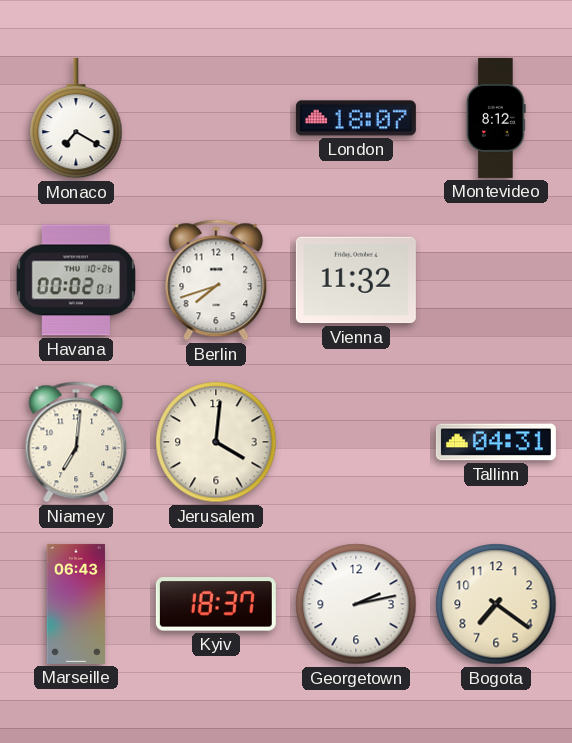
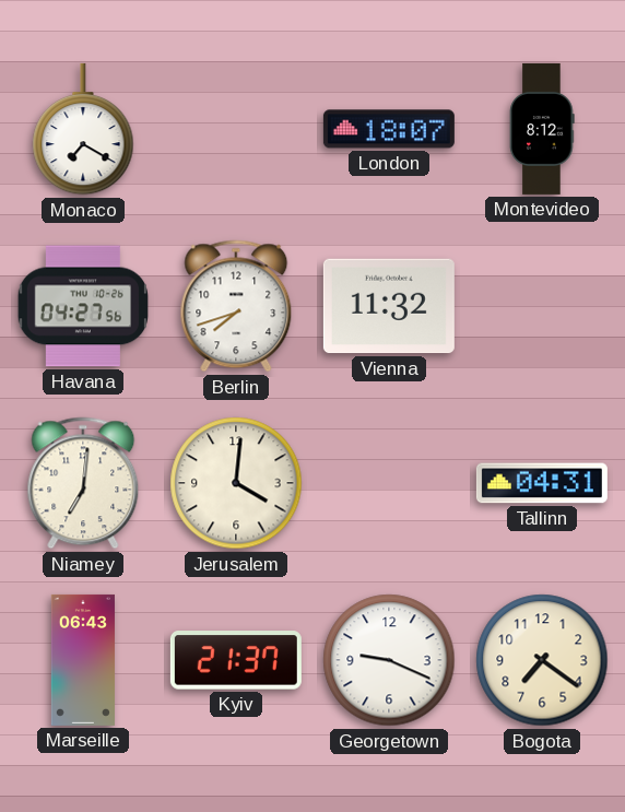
Havana: 00:02 -> 04:27 (82, 306)
Kyiv: 18:37 -> 21:37 (236, 660)
Georgetown: 2:13 -> 9:19 (389, 660)
